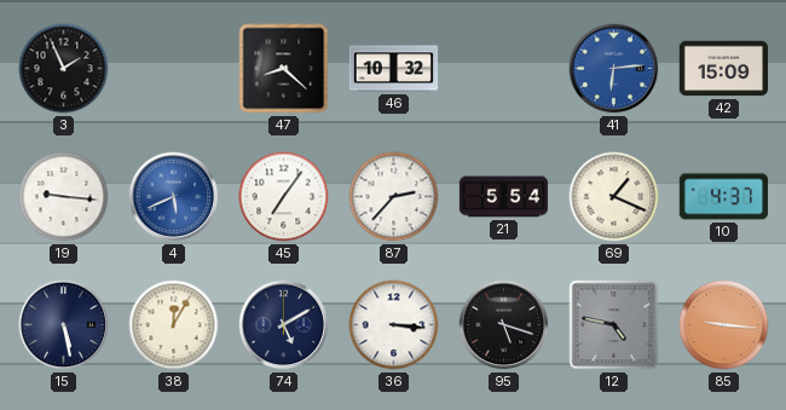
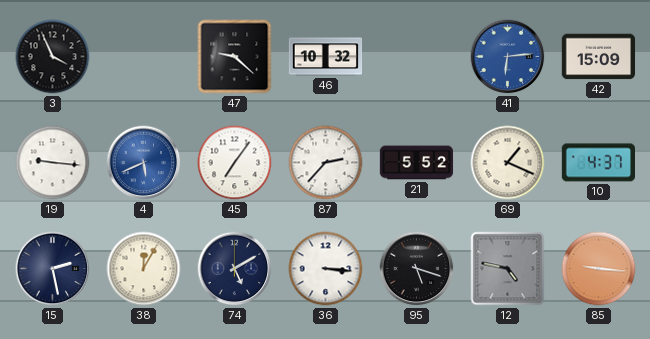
3: 1:56 -> 3:56 (53, 57)
47: 8:22 -> 9:22 (235, 57)
21: 5:54 -> 5:52 (417, 163)
15: 5:28 -> 2:28 (53, 269)
